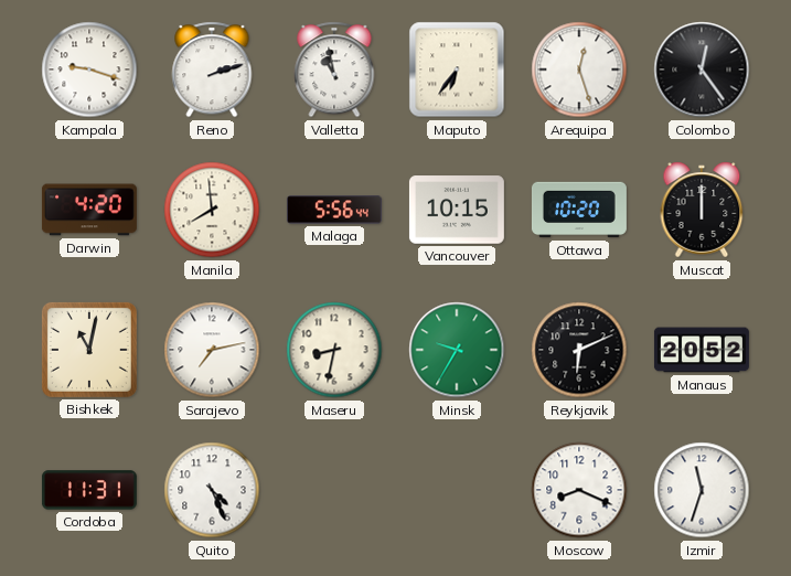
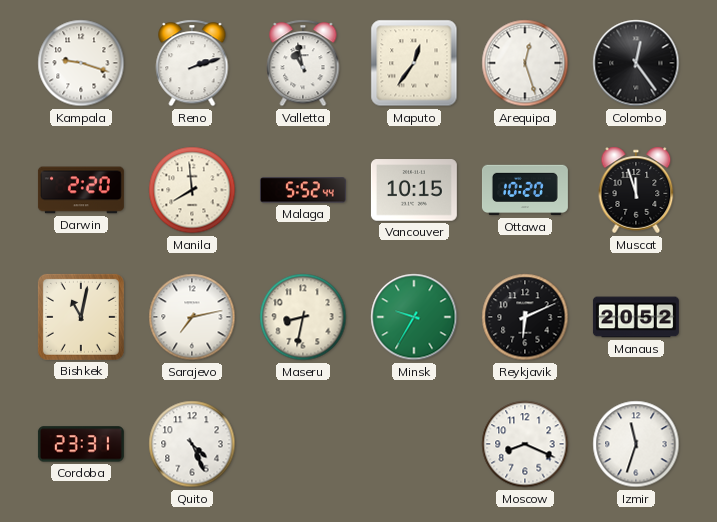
Maputo: 6:36 -> 12:36 (414, 63)
Darwin: 4:20 -> 2:20 (81, 190)
Malaga: 5:56 -> 5:52 (303, 190)
Muscat: 12:00 -> 11:57 (636, 190)
Cordoba: 11:31 -> 23:31 (81, 444)
